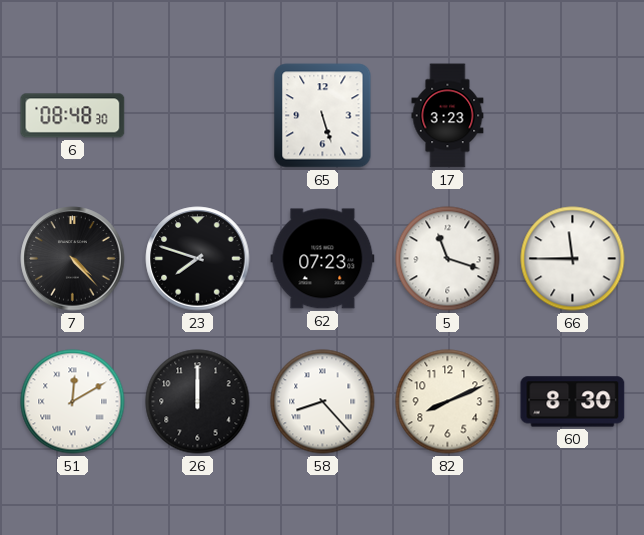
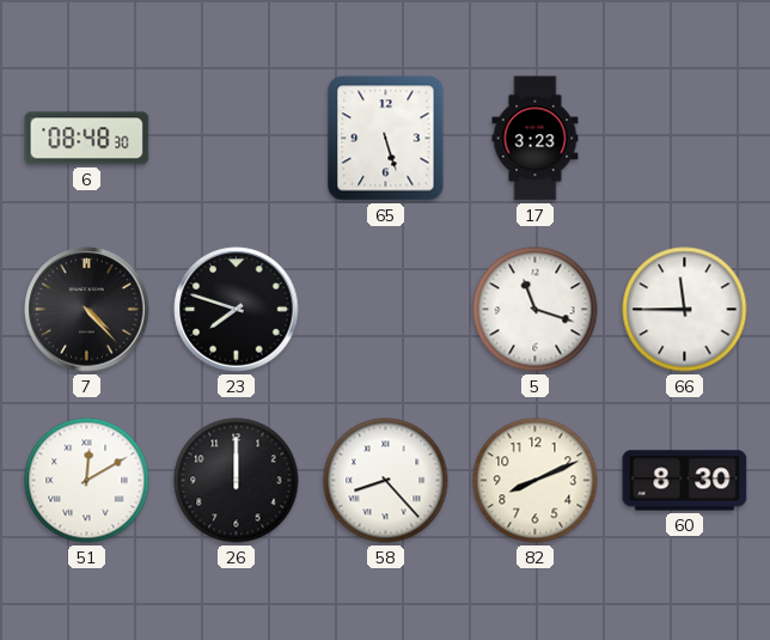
62: 07:23 -> none (323, 259)
